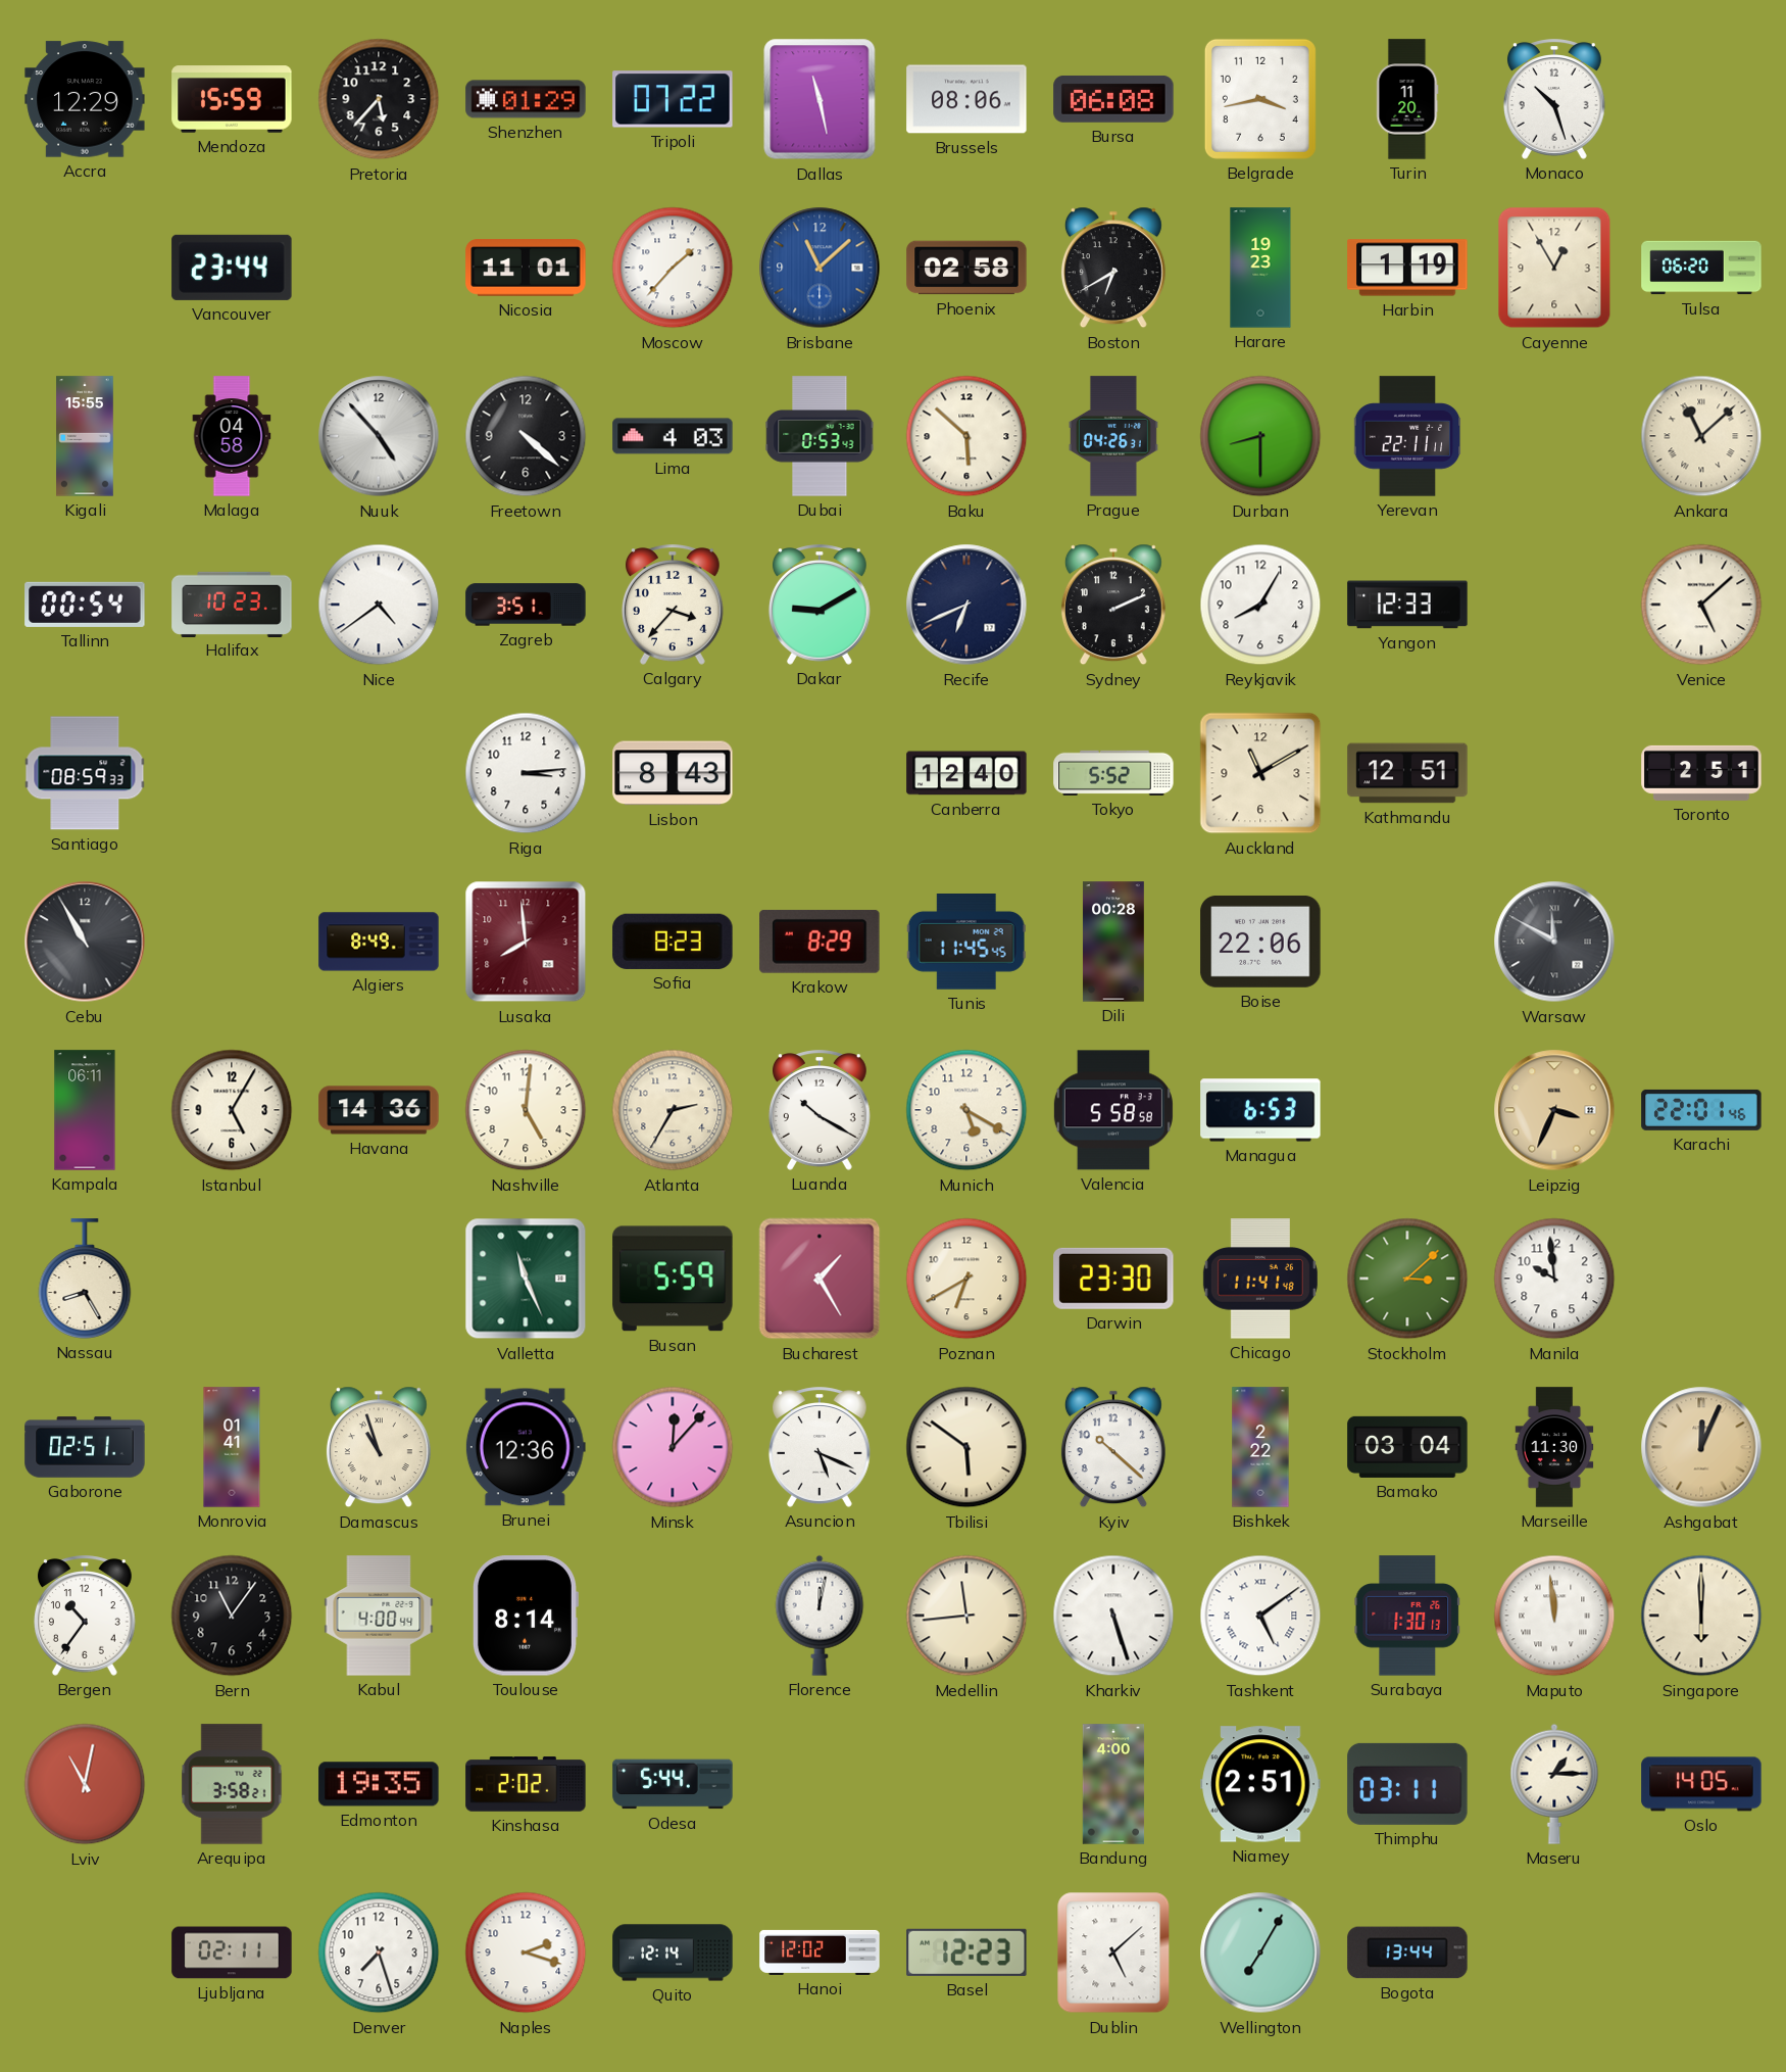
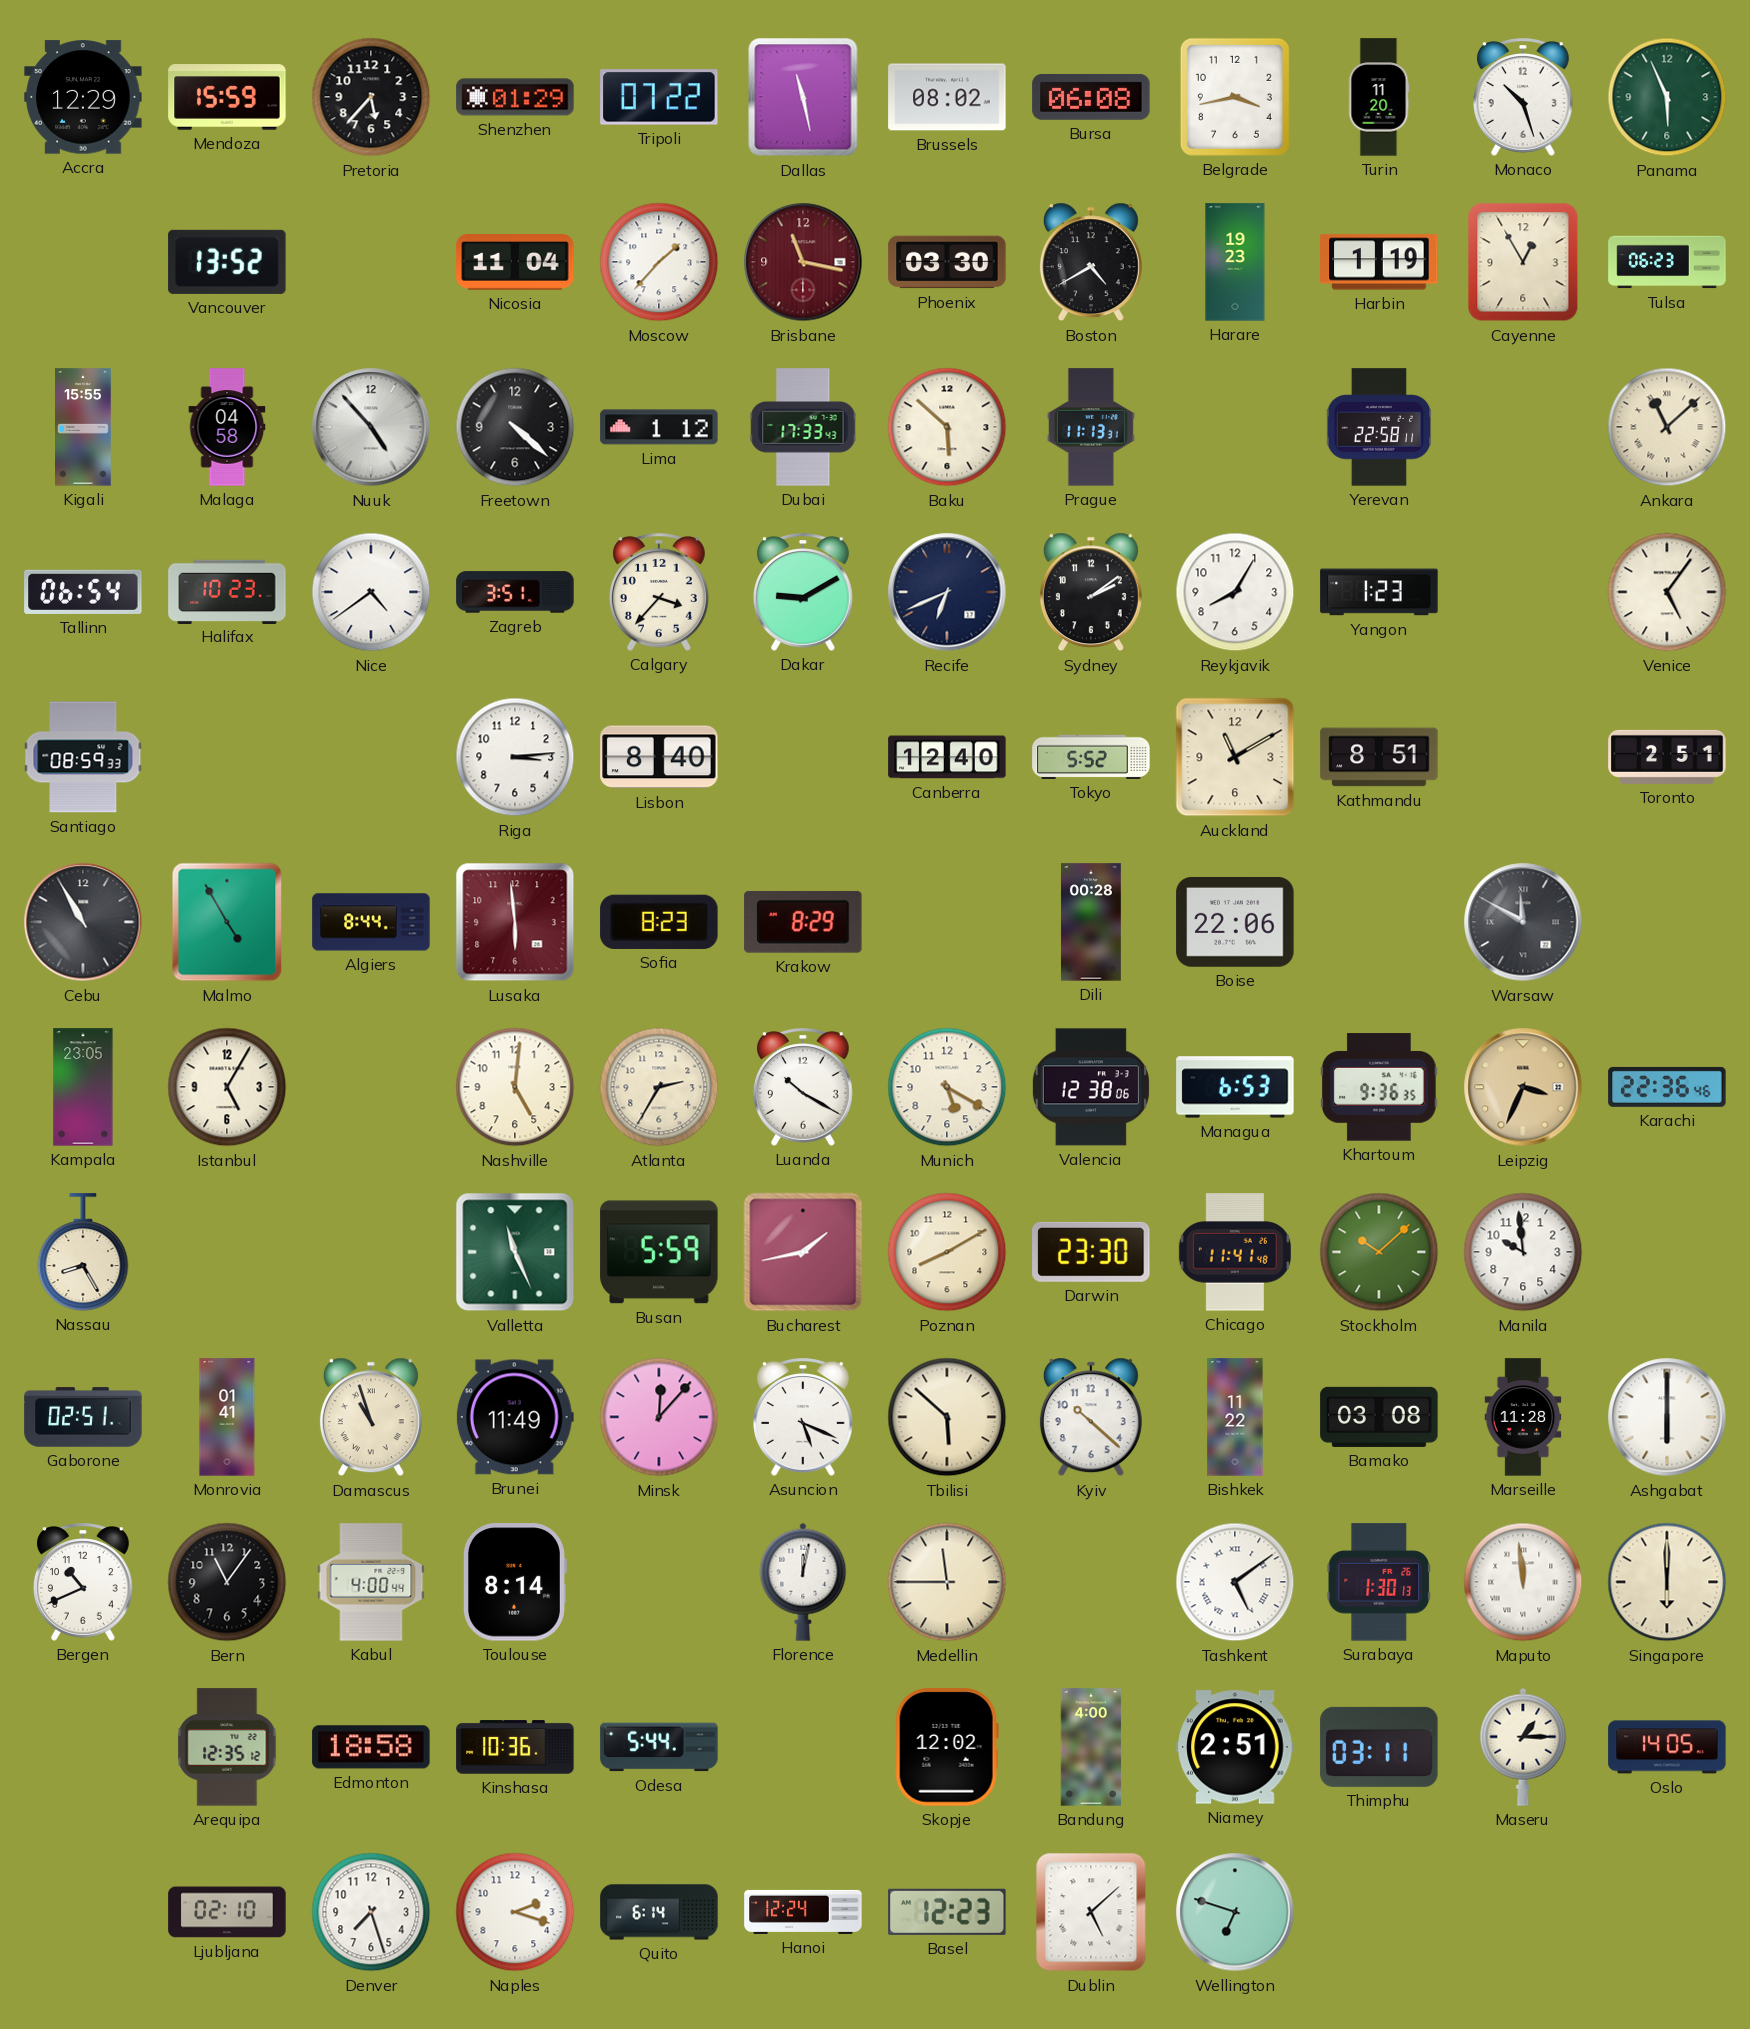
Brussels: 08:06 -> 08:02 (947, 97)
Panama: none -> 5:56 (1667, 97)
Vancouver: 23:44 -> 13:52 (227, 262)
Nicosia: 11:01 -> 11:04 (515, 262)
Brisbane: 11:08 -> 11:17 (803, 262)
Brisbane dial: blue -> burgundy (803, 262)
Phoenix: 02:58 -> 03:30 (947, 262)
Boston: 6:40 -> 4:40 (1091, 262)
Tulsa: 06:20 -> 06:23 (1667, 262)
Lima: 4:03 -> 1:12 (659, 427)
Dubai: 0:53 -> 17:33 (803, 427)
Prague: 04:26 -> 11:13 (1091, 427)
Durban: 8:30 -> none (1260, 436)
Yerevan: 22:11 -> 22:58 (1379, 427)
Tallinn: 00:54 -> 06:54 (83, 592)
Sydney: 2:11 -> 2:09 (1091, 592)
Yangon: 12:33 -> 1:23 (1379, 592)
Venice: 5:08 -> 5:06 (1667, 592)
Lisbon: 8:43 -> 8:40 (659, 757)
Kathmandu: 12:51 -> 8:51 (1379, 757)
Malmo: none -> 4:55 (227, 922)
Algiers: 8:49 -> 8:44 (371, 922)
Lusaka: 7:59 -> 5:59 (515, 922)
Tunis: 11:45 -> none (966, 943)
Kampala: 06:11 -> 23:05 (83, 1087)
Havana: 14:36 -> none (379, 1110)
Valencia: 5:58 -> 12:38 (1091, 1087)
Khartoum: none -> 9:36 (1379, 1087)
Karachi: 22:01 -> 22:36 (1667, 1087)
Bucharest: 1:25 -> 1:43 (803, 1252)
Poznan: 6:40 -> 8:10 (947, 1252)
Stockholm: 3:08 -> 10:08 (1379, 1252)
Brunei: 12:36 -> 11:49 (515, 1417)
Tbilisi: 5:51 -> 5:52 (947, 1417)
Bishkek: 2:22 -> 11:22 (1235, 1417)
Bamako: 03:04 -> 03:08 (1379, 1417)
Marseille: 11:30 -> 11:28 (1523, 1417)
Ashgabat: 12:04 -> 6:00 (1667, 1417)
Ashgabat dial: champagne -> white (1667, 1417)
Bergen: 10:36 -> 10:41 (83, 1582)
Medellin: 11:44 -> 11:45 (947, 1582)
Kharkiv: 5:27 -> none (1113, 1616)
Lviv: 11:02 -> none (85, 1784)
Arequipa: 3:58 -> 12:35 (227, 1747)
Edmonton: 19:35 -> 18:58 (371, 1747)
Kinshasa: 2:02 -> 10:36 (515, 1747)
Skopje: none -> 12:02 (947, 1747)
Ljubljana: 02:11 -> 02:10 (227, 1912)
Quito: 12:14 -> 6:14 (659, 1912)
Hanoi: 12:02 -> 12:24 (803, 1912)
Wellington: 7:05 -> 6:48 (1235, 1912)
Bogota: 13:44 -> none (1407, 1953)
